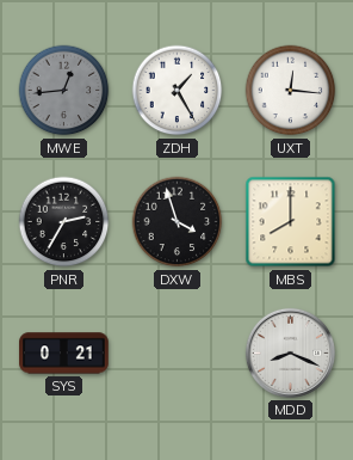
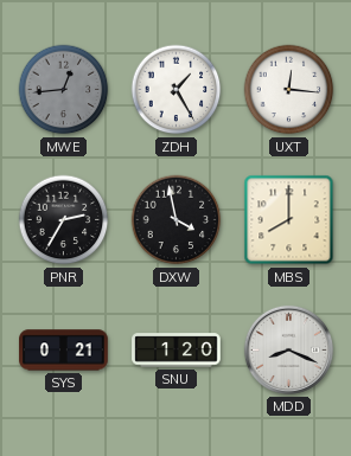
DXW: 3:57 -> 3:58 (177, 220)
SNU: none -> 1:20 (177, 351)
